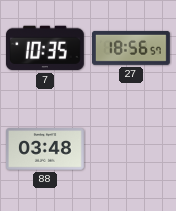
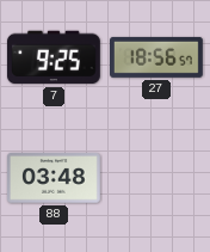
7: 10:35 -> 9:25 (54, 57)
